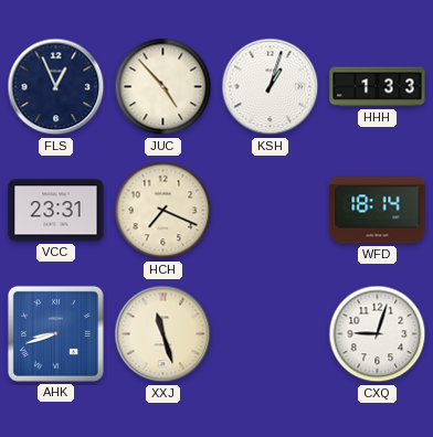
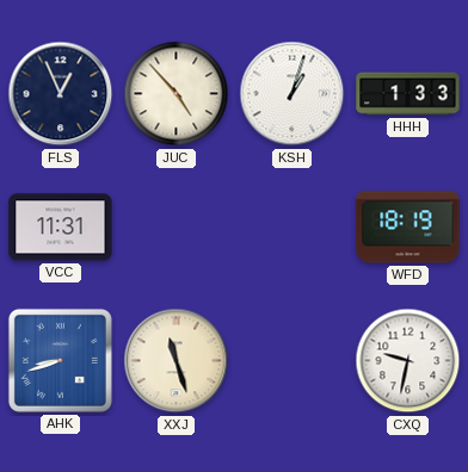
VCC: 23:31 -> 11:31 (61, 228)
HCH: 7:19 -> none (163, 211)
WFD: 18:14 -> 18:19 (408, 228)
CXQ: 9:03 -> 9:32 (408, 361)
